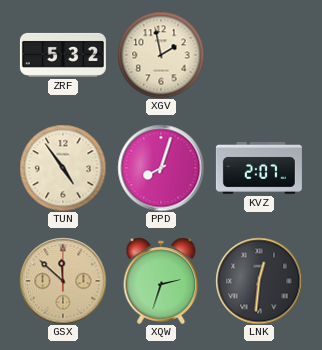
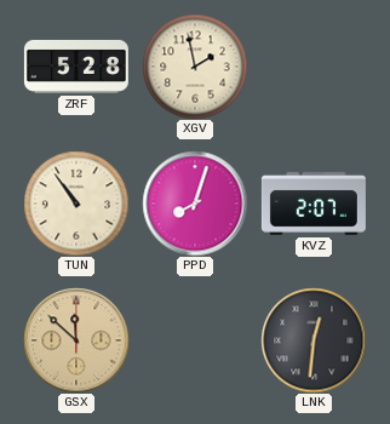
ZRF: 5:32 -> 5:28 (76, 67)
TUN: 4:54 -> 10:54 (76, 204)
XQW: 2:33 -> none (161, 281)
